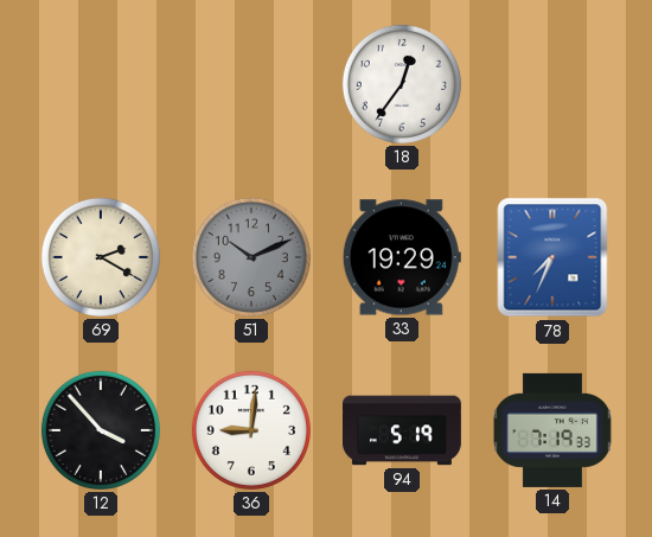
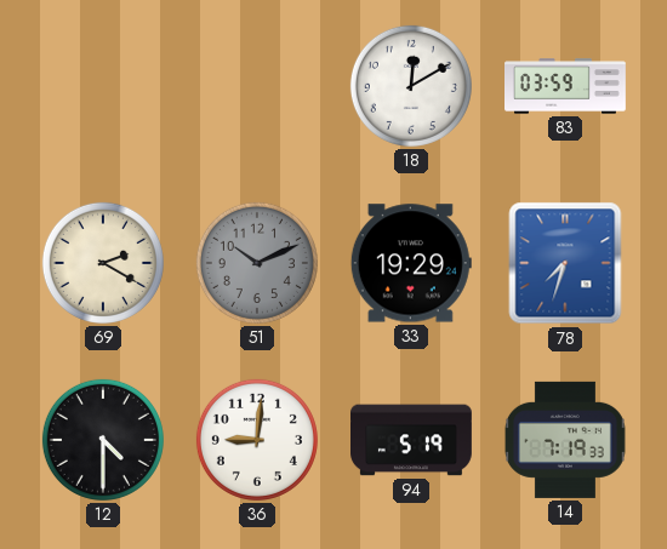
18: 12:36 -> 12:10 (411, 86)
83: none -> 03:59 (566, 86)
78: 7:34 -> 7:33 (565, 263)
12: 3:53 -> 4:30 (103, 440)
